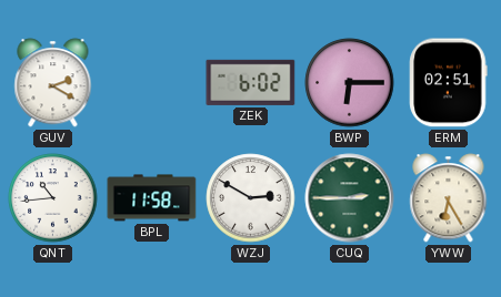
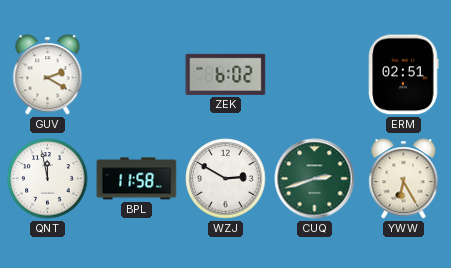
BWP: 6:15 -> none (350, 83)
QNT: 10:44 -> 11:58 (48, 179)
CUQ: 2:45 -> 2:42 (315, 179)
